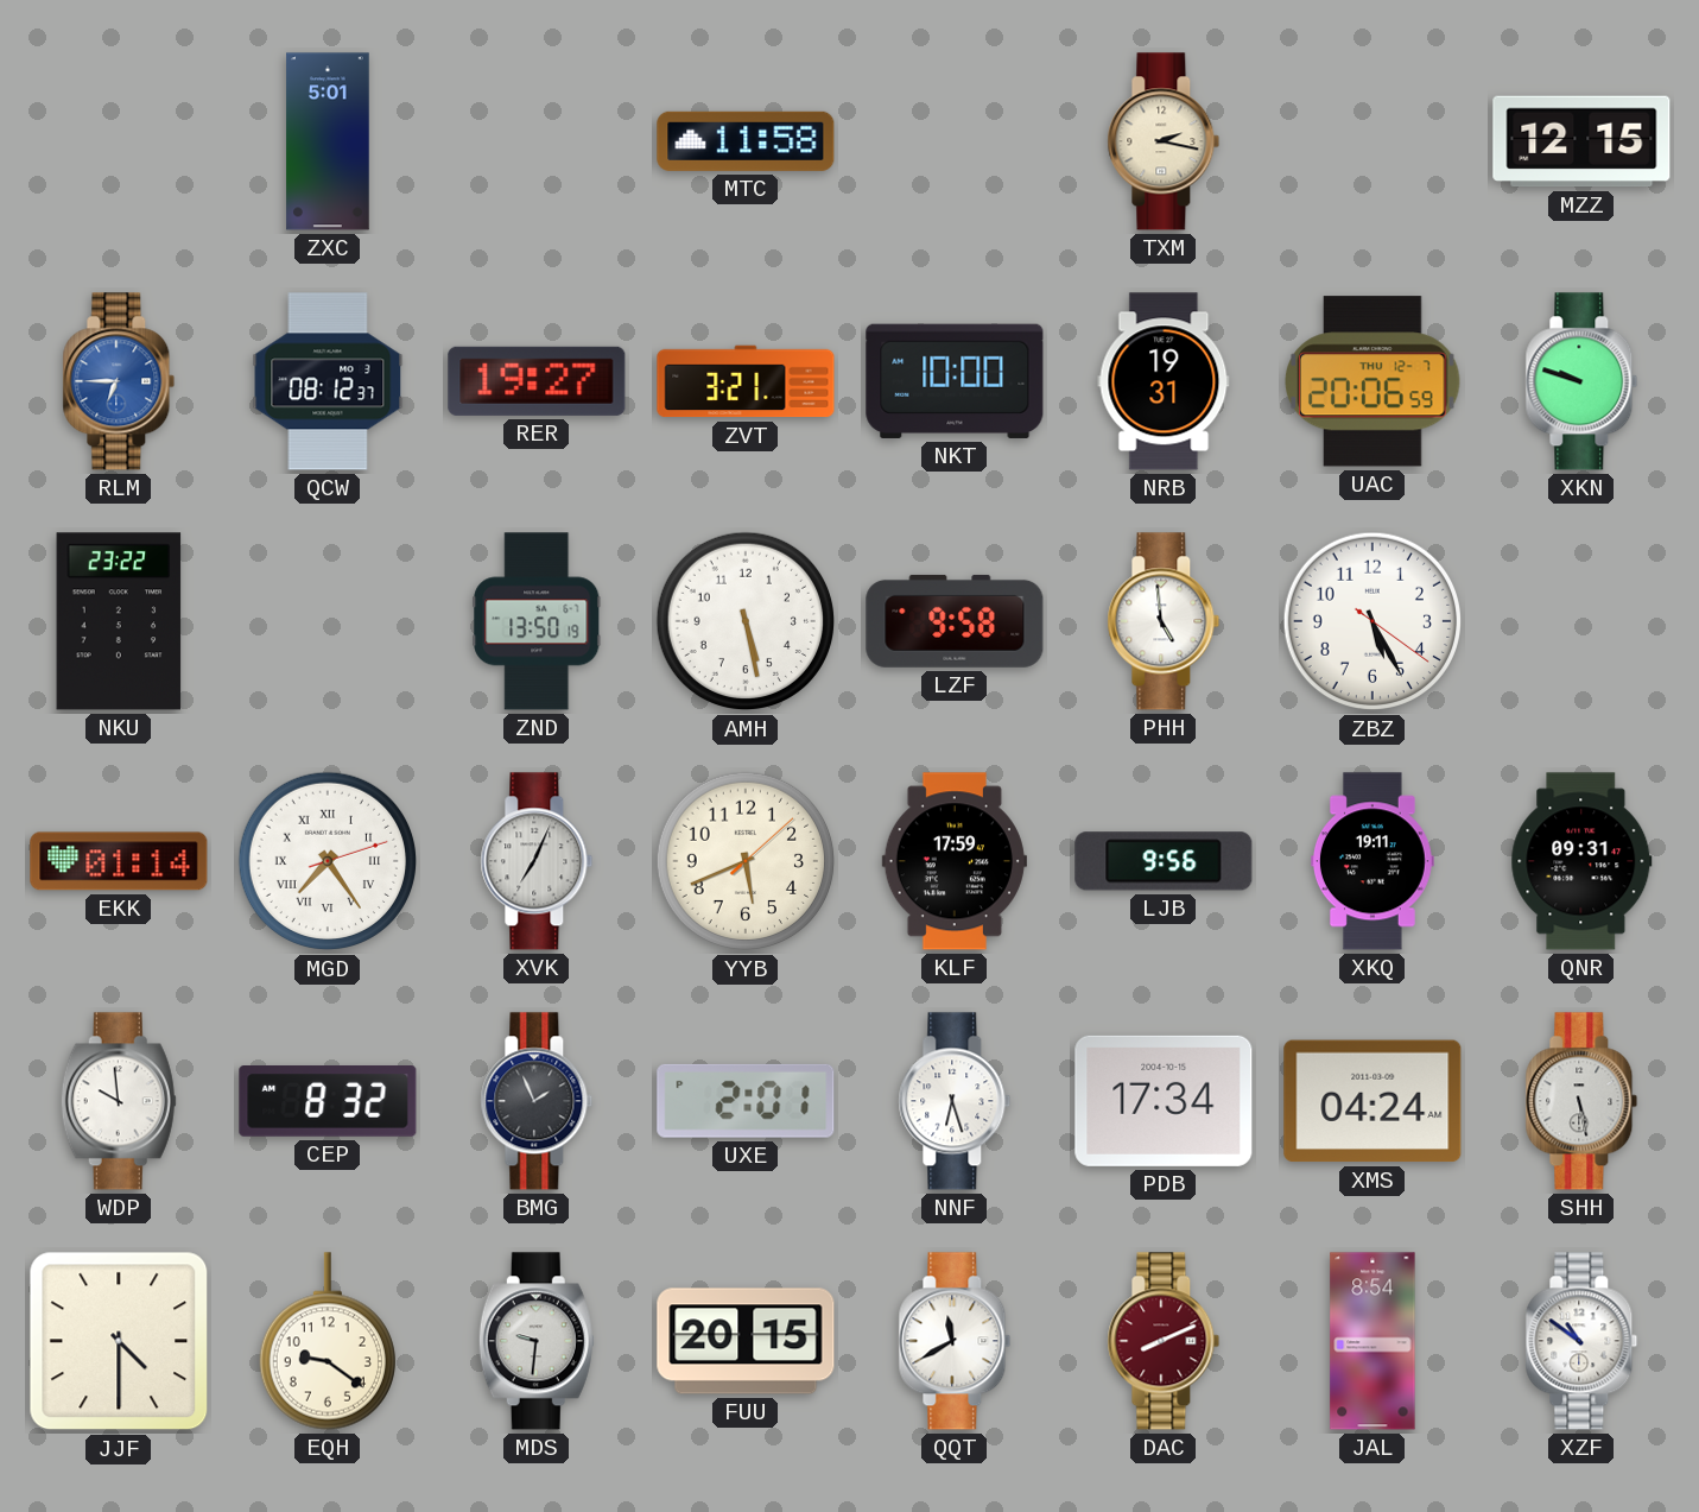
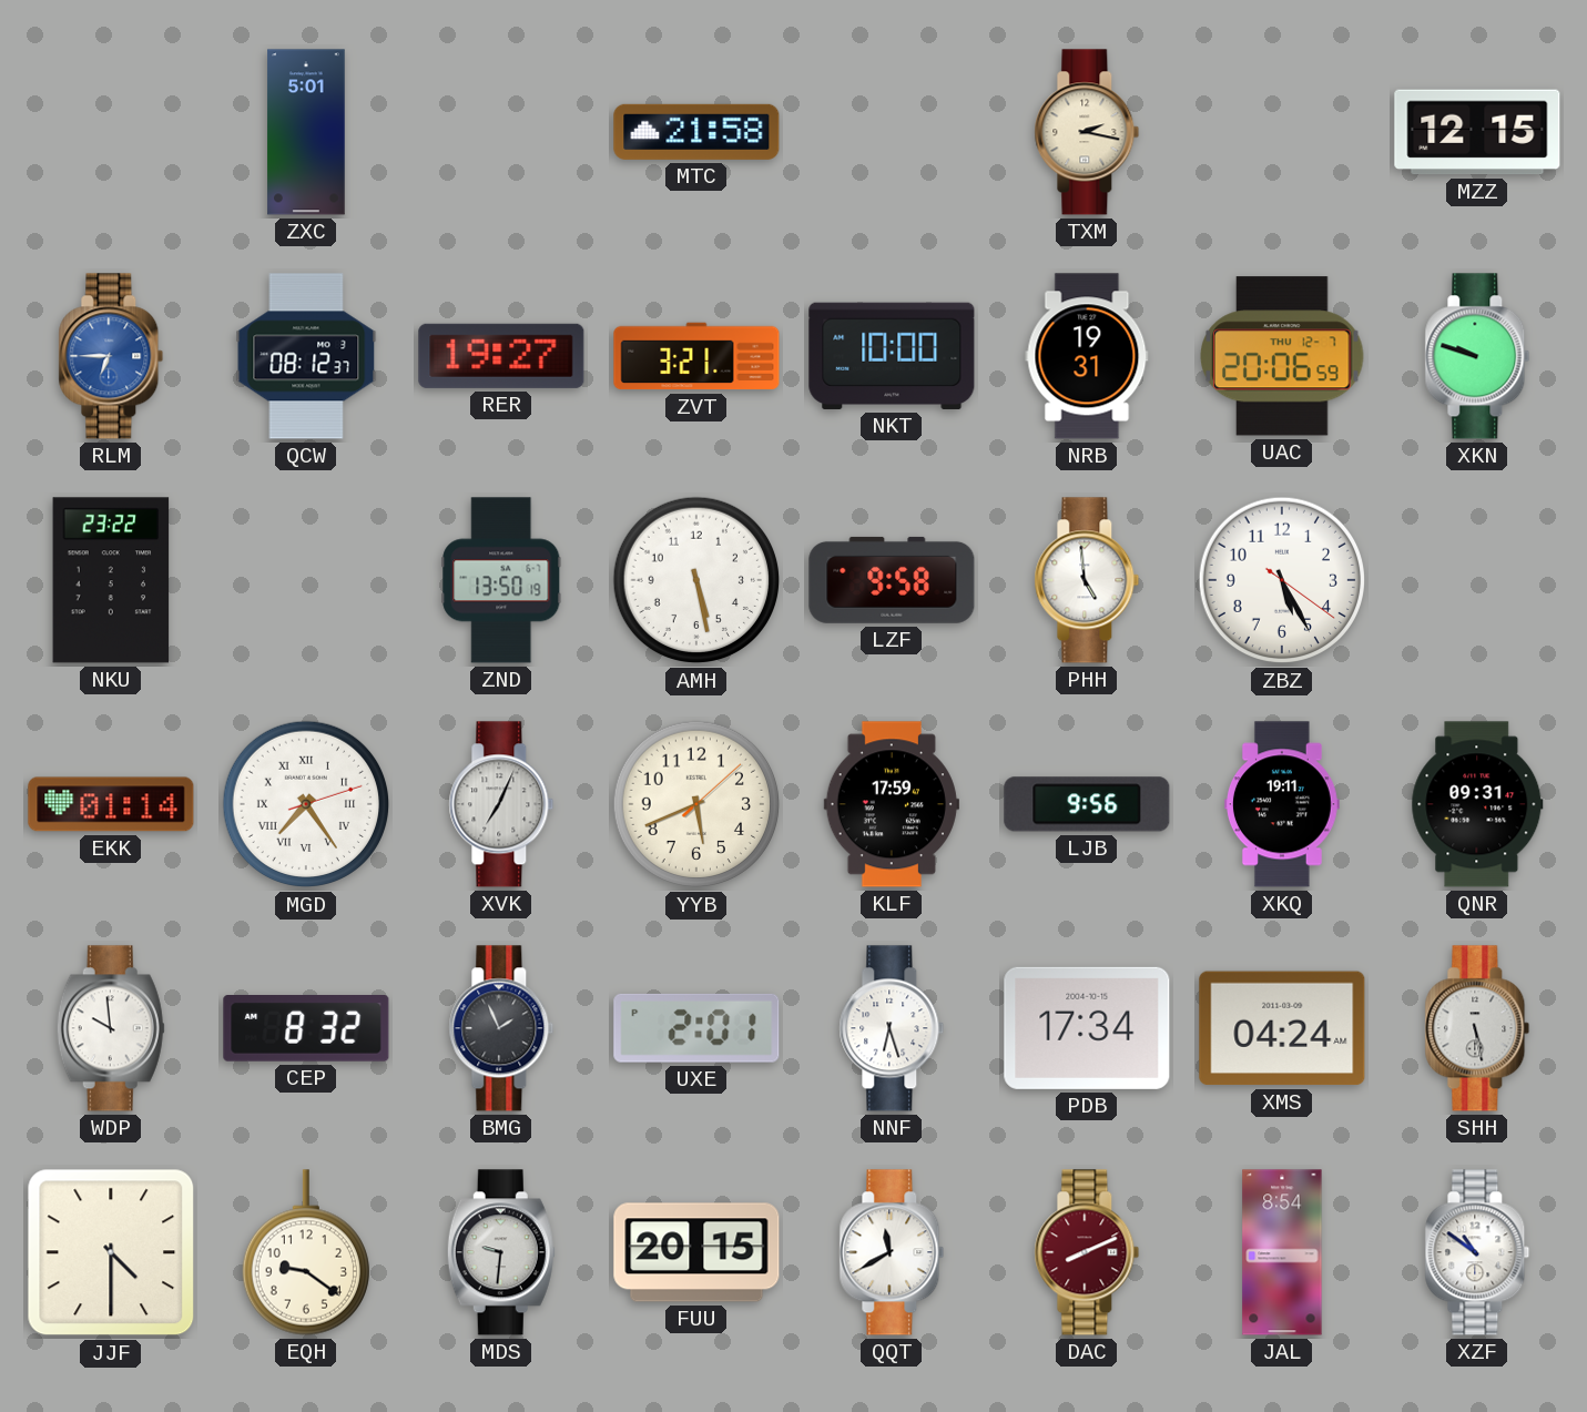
MTC: 11:58 -> 21:58 (696, 132)
